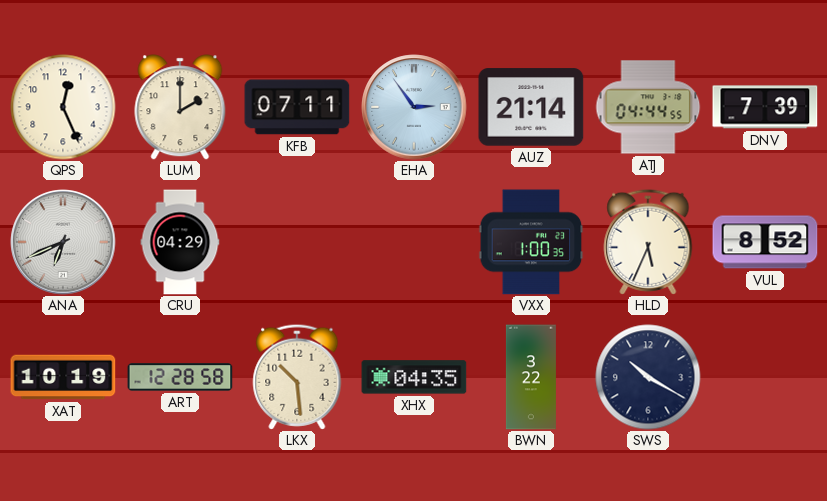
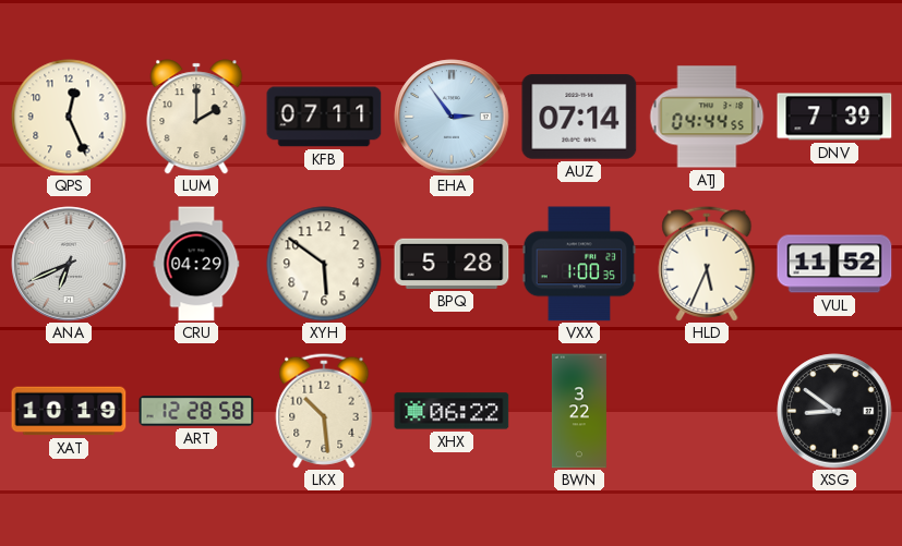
AUZ: 21:14 -> 07:14 (579, 117)
XYH: none -> 5:51 (324, 264)
BPQ: none -> 5:28 (452, 264)
VUL: 8:52 -> 11:52 (834, 264)
XHX: 04:35 -> 06:22 (452, 411)
SWS: 10:20 -> none (648, 377)
XSG: none -> 8:51 (834, 411)
